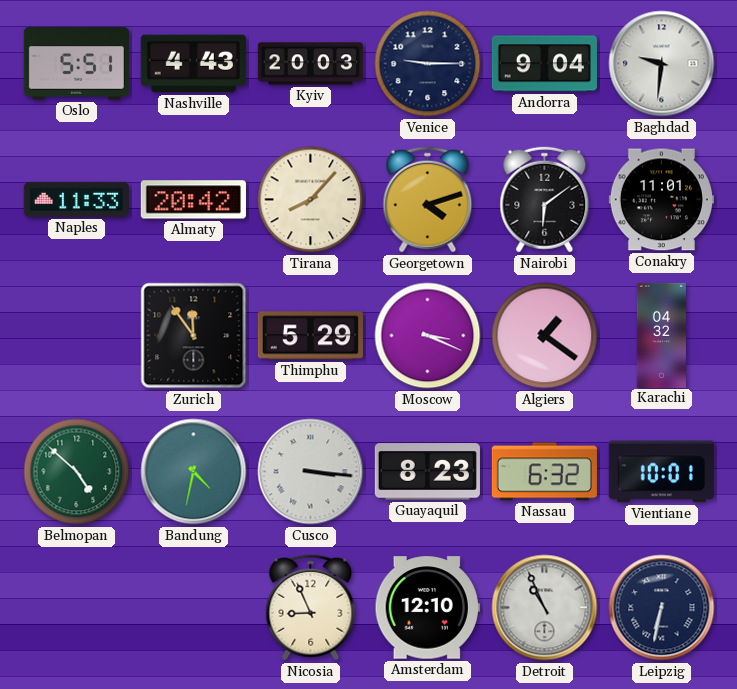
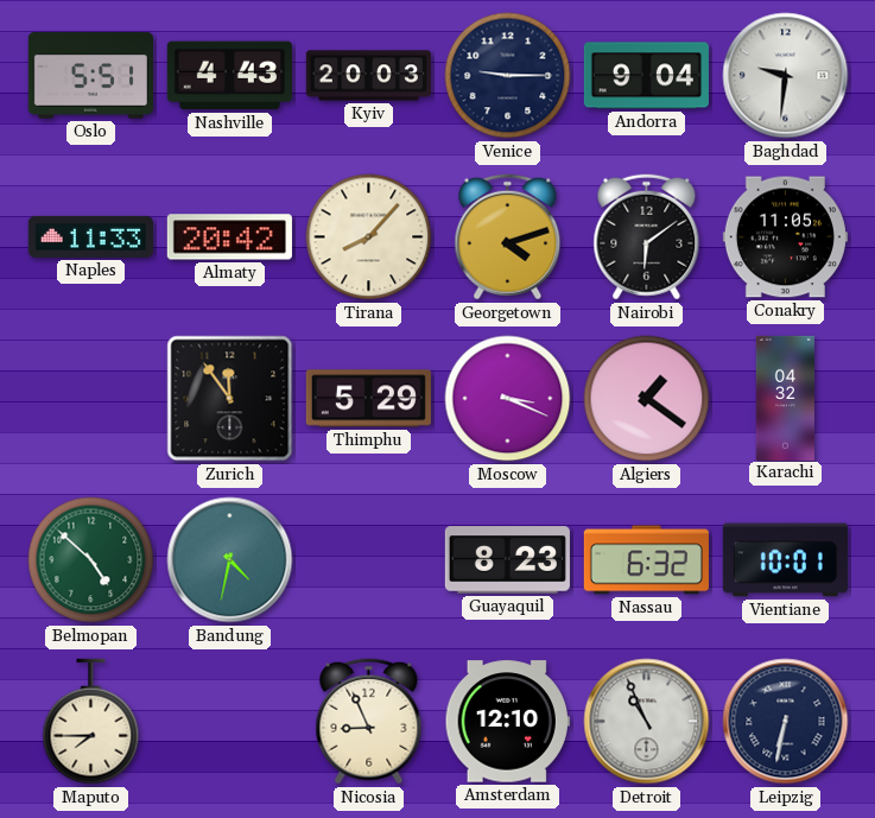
Conakry: 11:01 -> 11:05 (785, 237)
Cusco: 3:16 -> none (311, 472)
Maputo: none -> 7:45 (91, 722)
